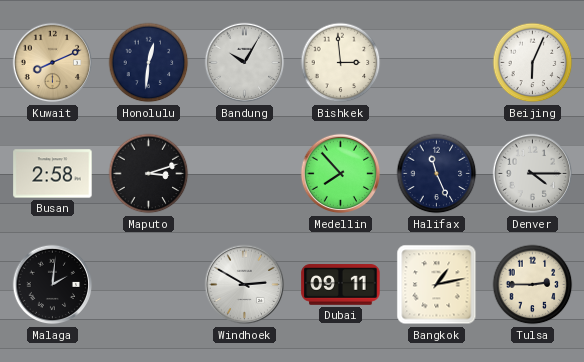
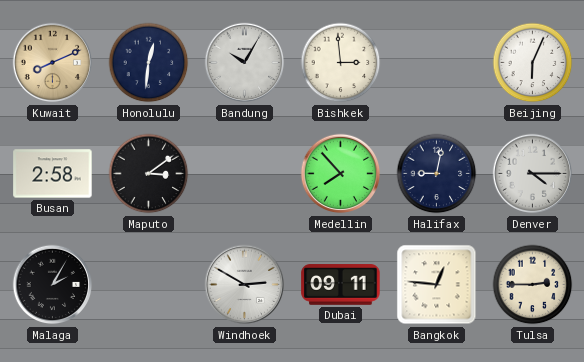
Maputo: 3:12 -> 3:09 (149, 174)
Halifax: 11:26 -> 9:02 (437, 174)
Malaga: 2:01 -> 2:05 (53, 285)
Bangkok: 1:13 -> 12:46 (437, 285)
